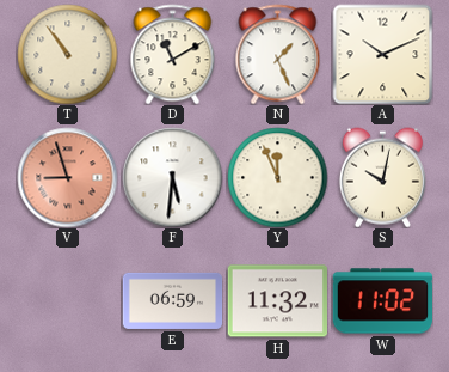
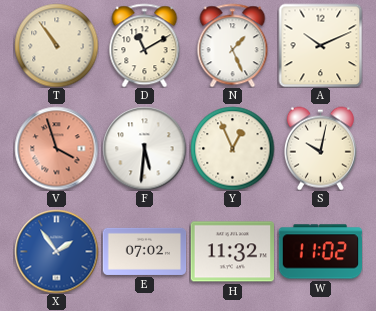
V: 8:57 -> 3:57 (56, 148)
Y: 11:56 -> 12:56 (232, 148)
X: none -> 1:54 (56, 251)
E: 06:59 -> 07:02 (144, 251)
